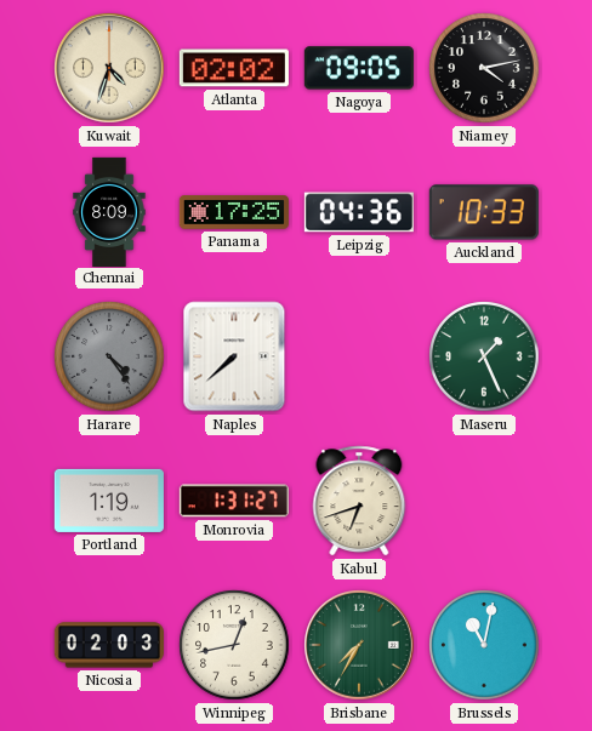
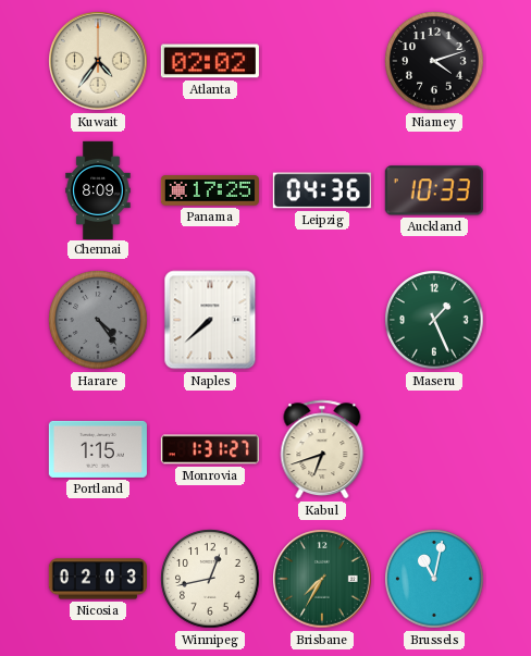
Kuwait: 4:33 -> 4:36 (98, 61)
Nagoya: 09:05 -> none (359, 68)
Niamey: 4:13 -> 4:12 (434, 61)
Portland: 1:19 -> 1:15 (98, 449)
